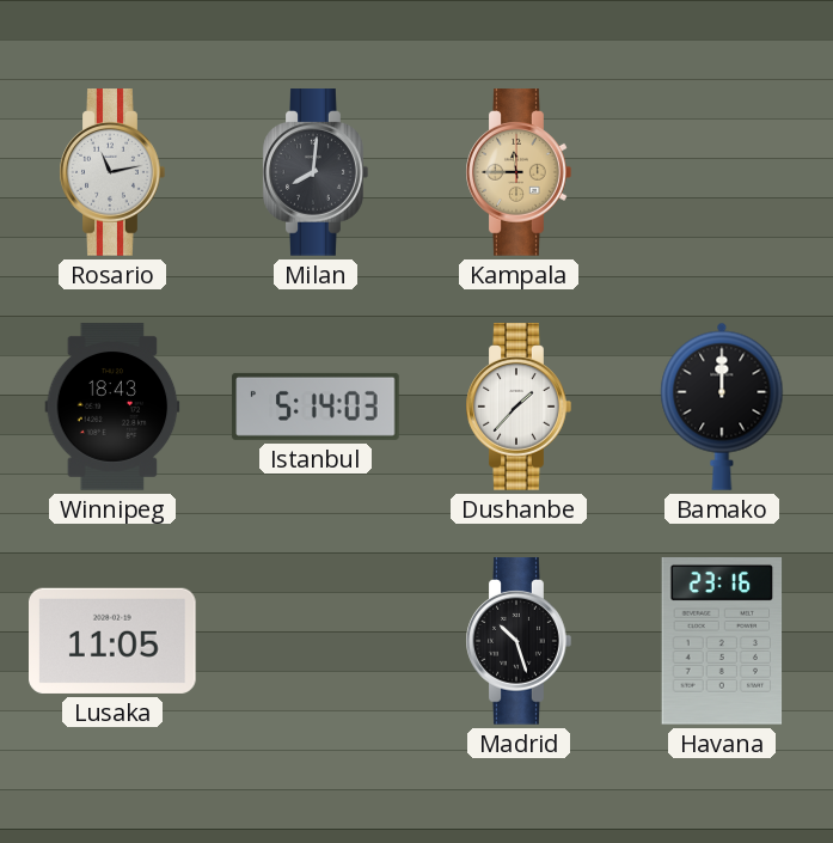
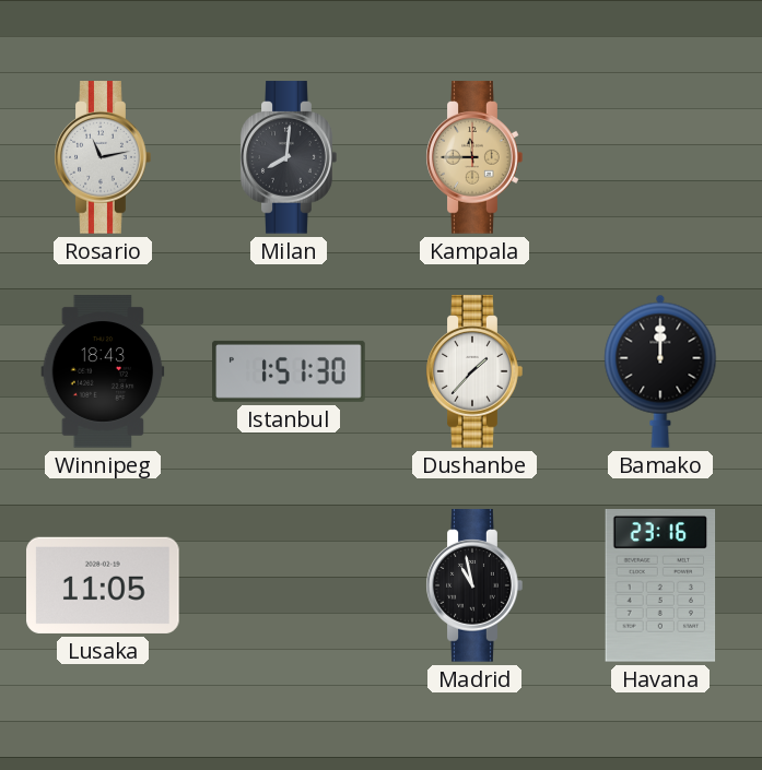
Istanbul: 5:14 -> 1:51 (289, 371)
Madrid: 10:27 -> 10:58 (474, 585)
